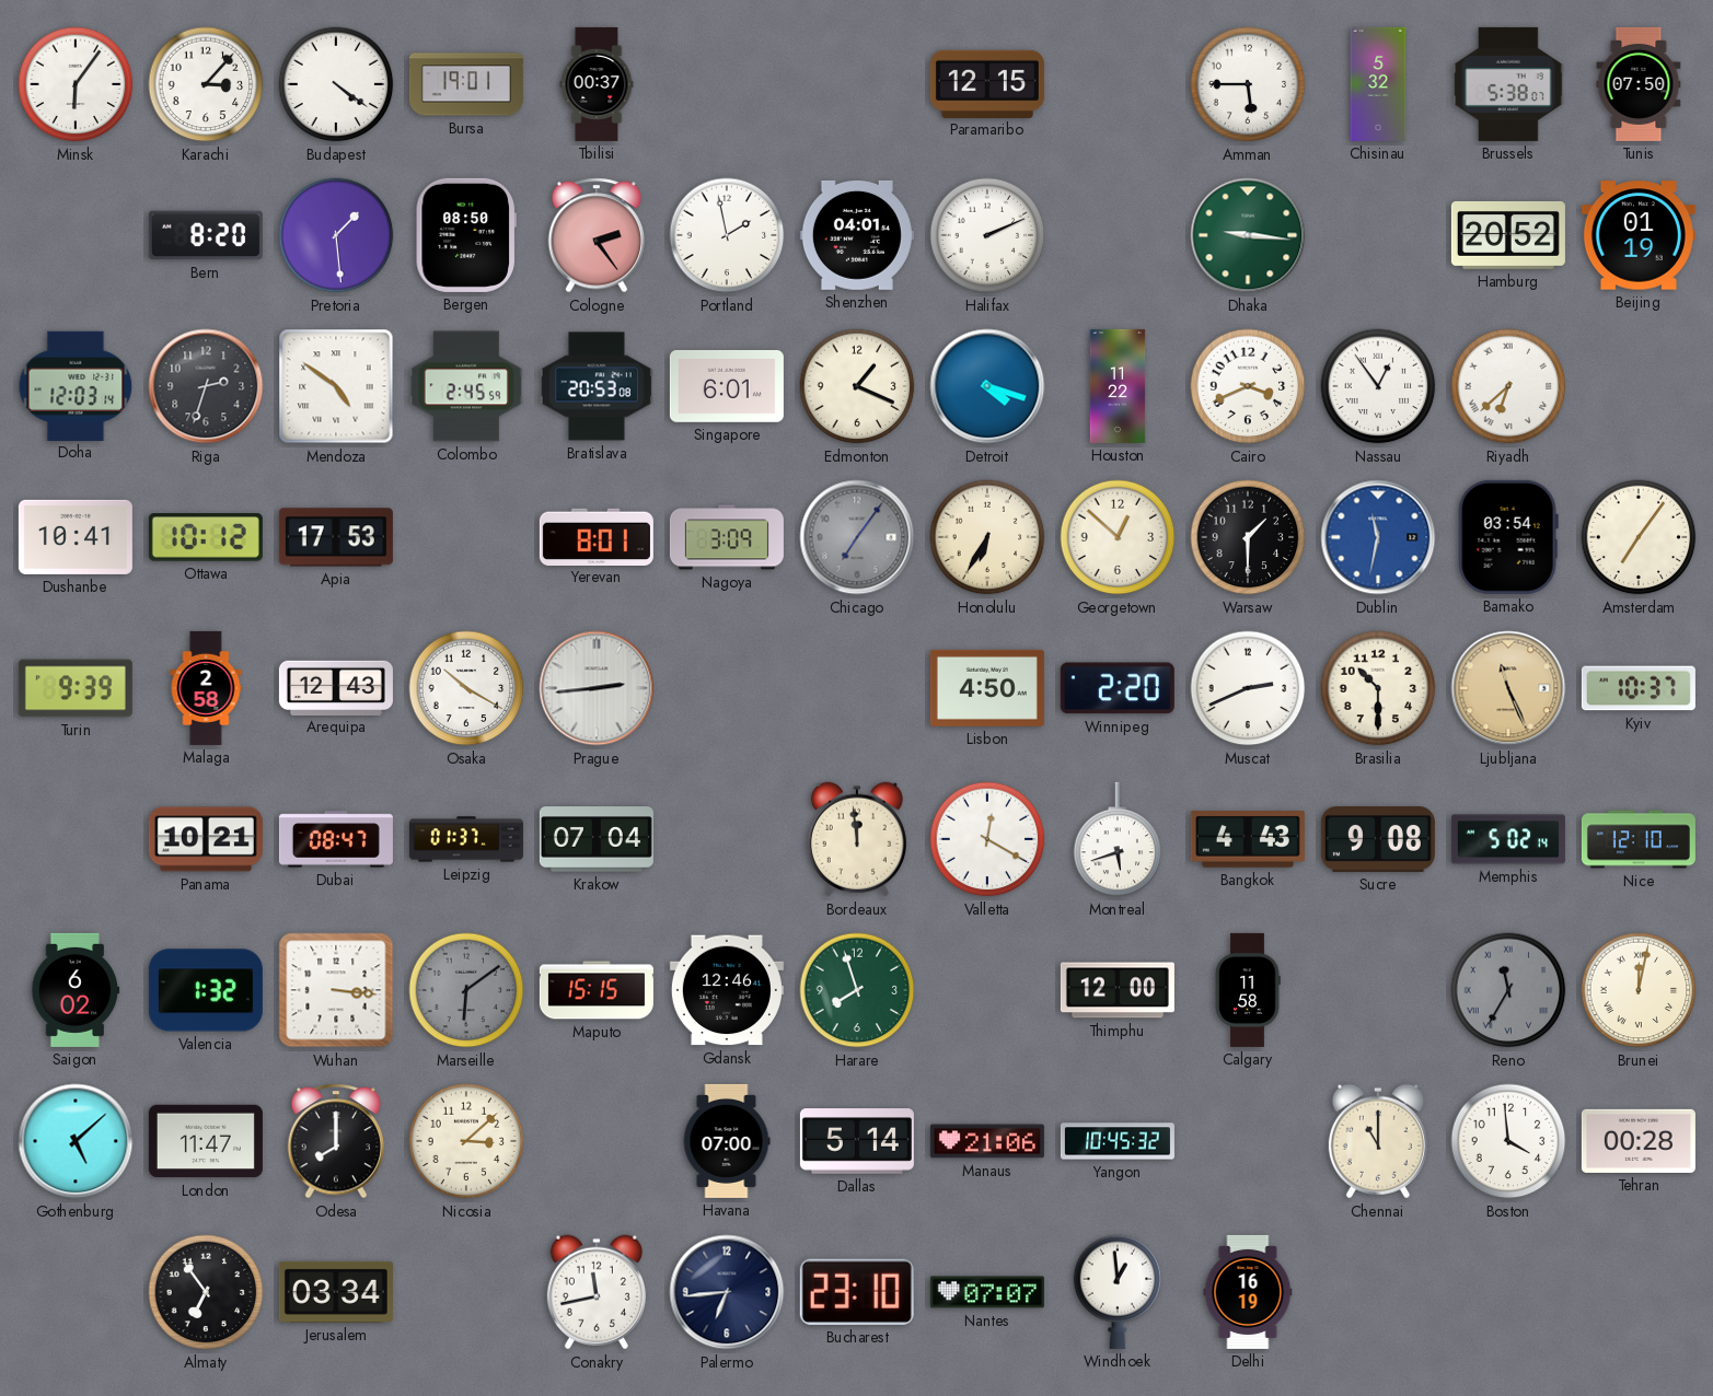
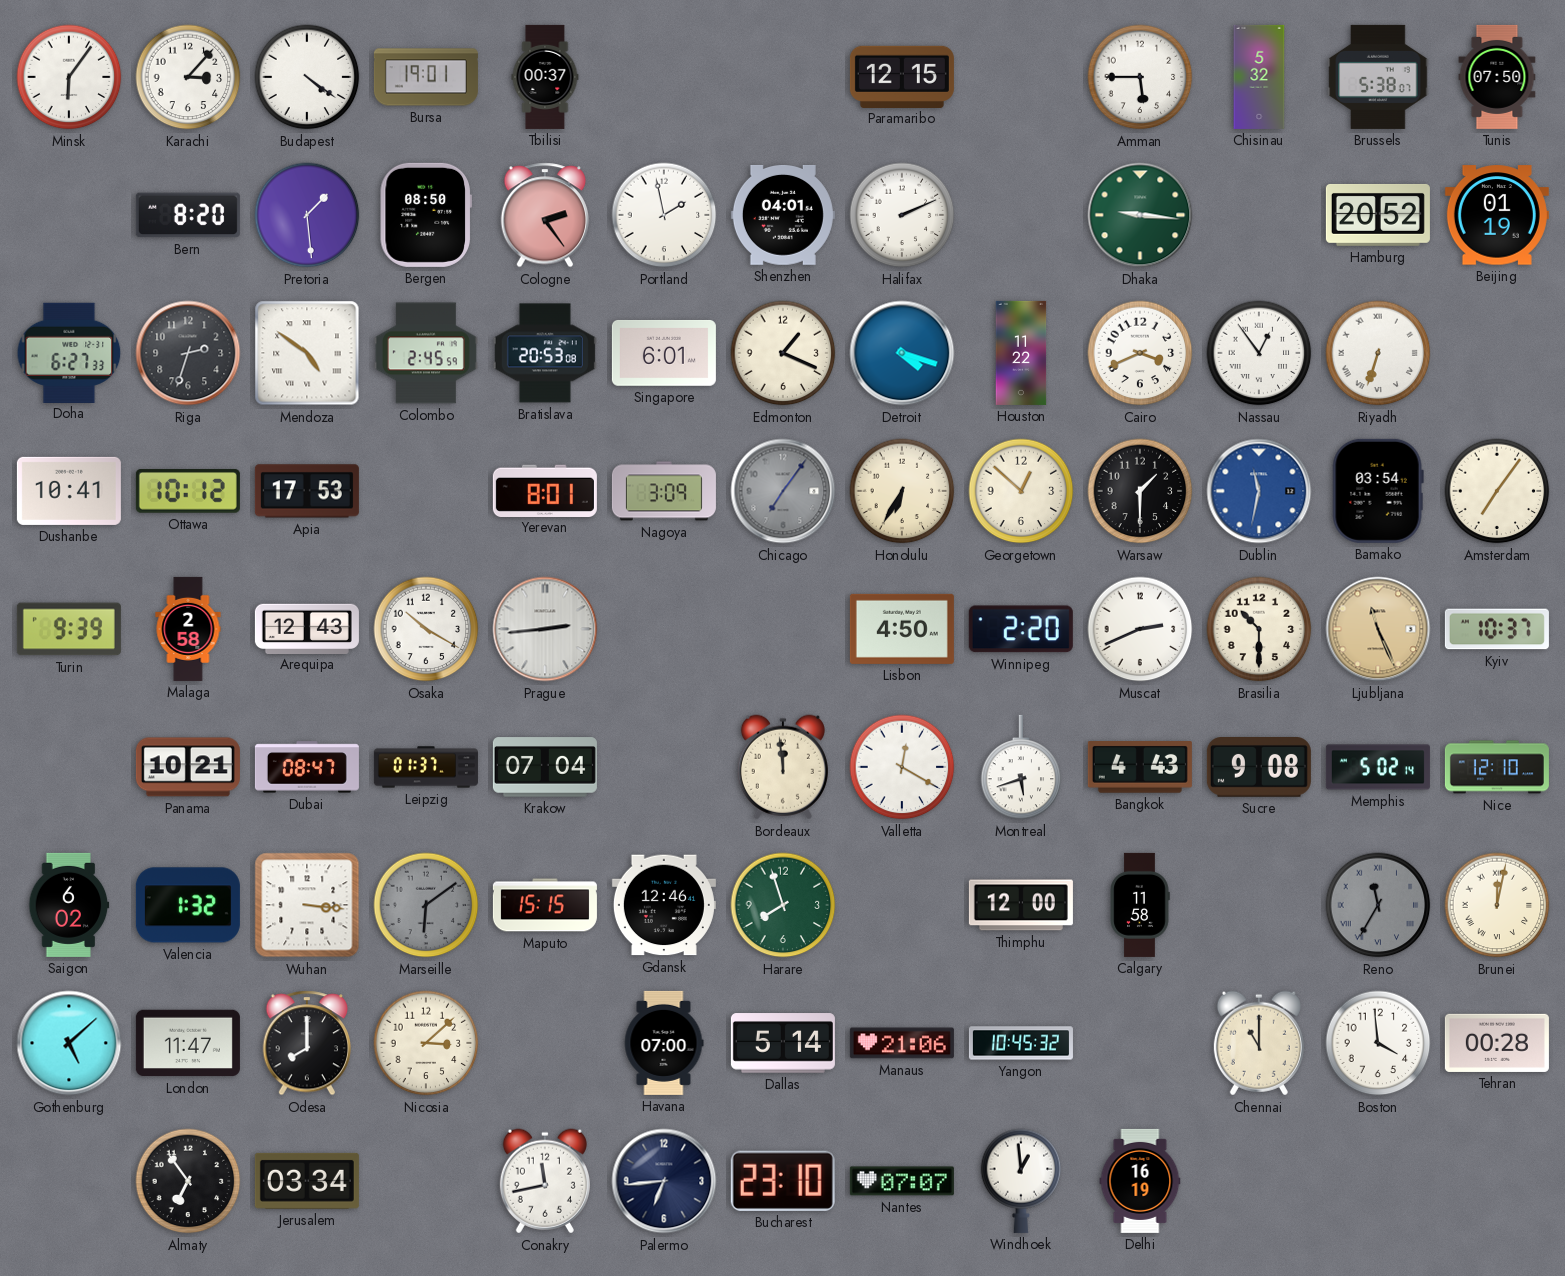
Doha: 12:03 -> 6:27 (69, 352)
Riyadh: 6:38 -> 6:33 (1378, 353)
